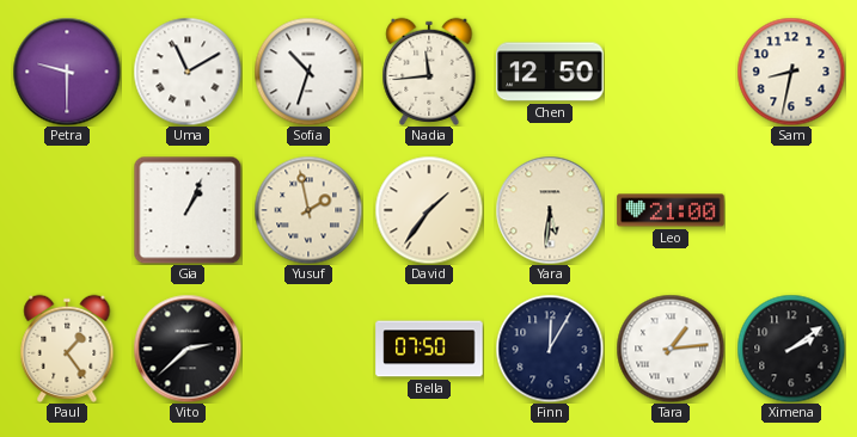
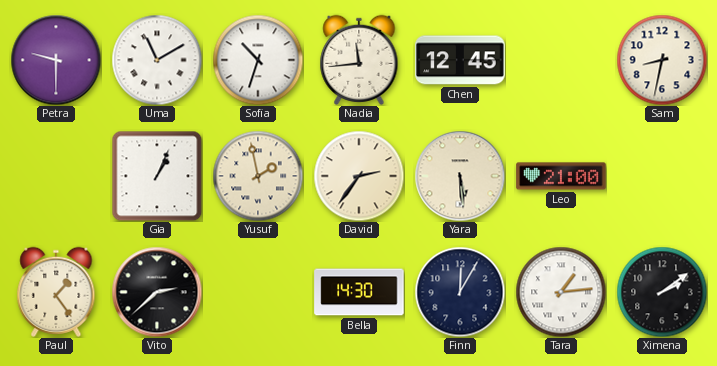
Chen: 12:50 -> 12:45 (460, 60)
David: 1:36 -> 2:36 (359, 176)
Yara: 5:31 -> 5:29 (460, 176)
Bella: 07:50 -> 14:30 (359, 292)
